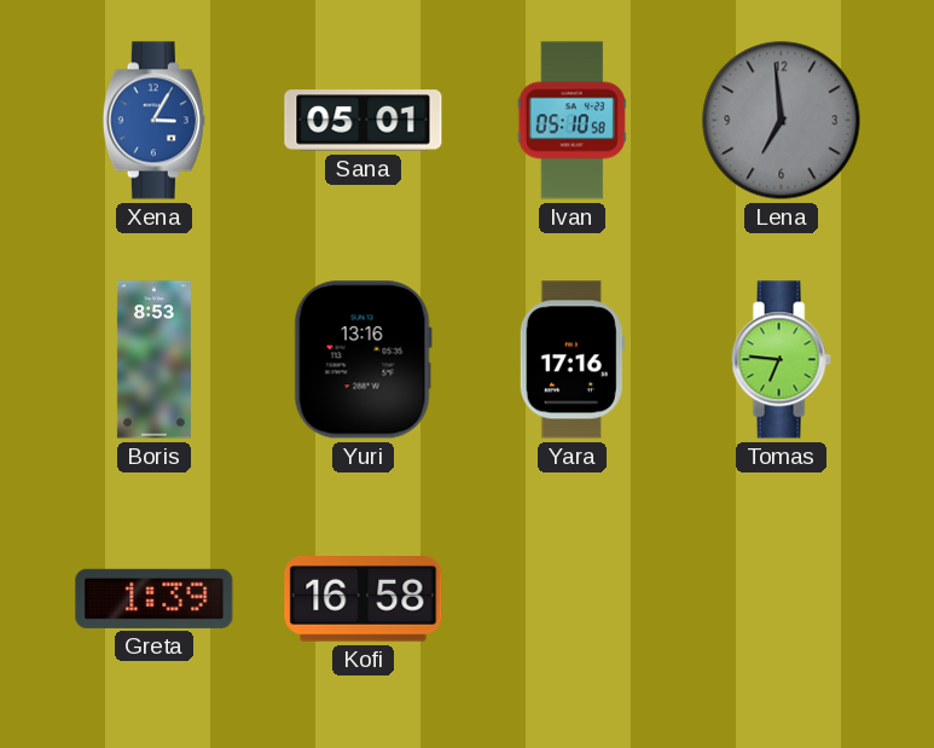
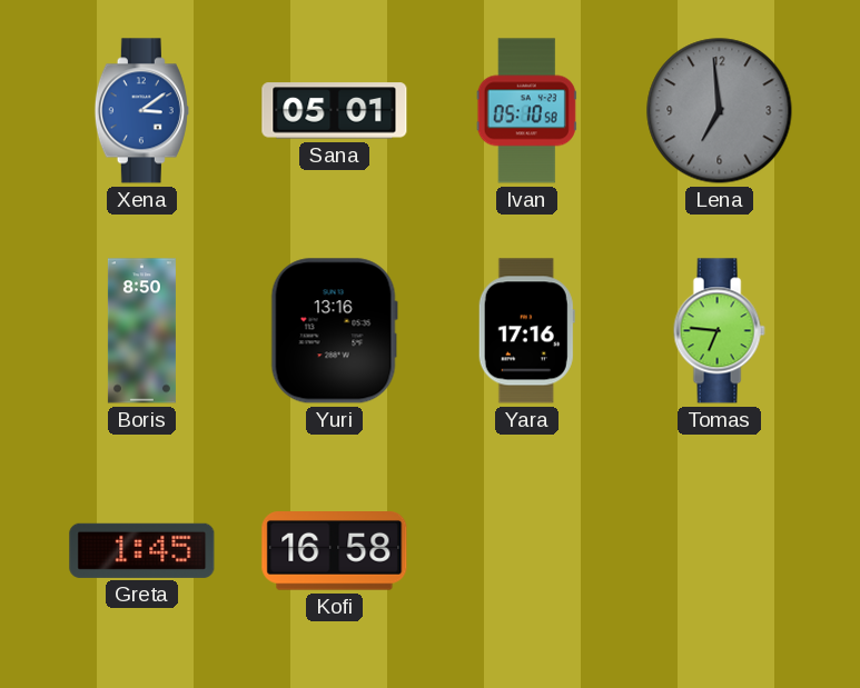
Xena: 3:05 -> 3:09 (141, 111)
Boris: 8:53 -> 8:50 (141, 331)
Greta: 1:39 -> 1:45 (142, 550)
